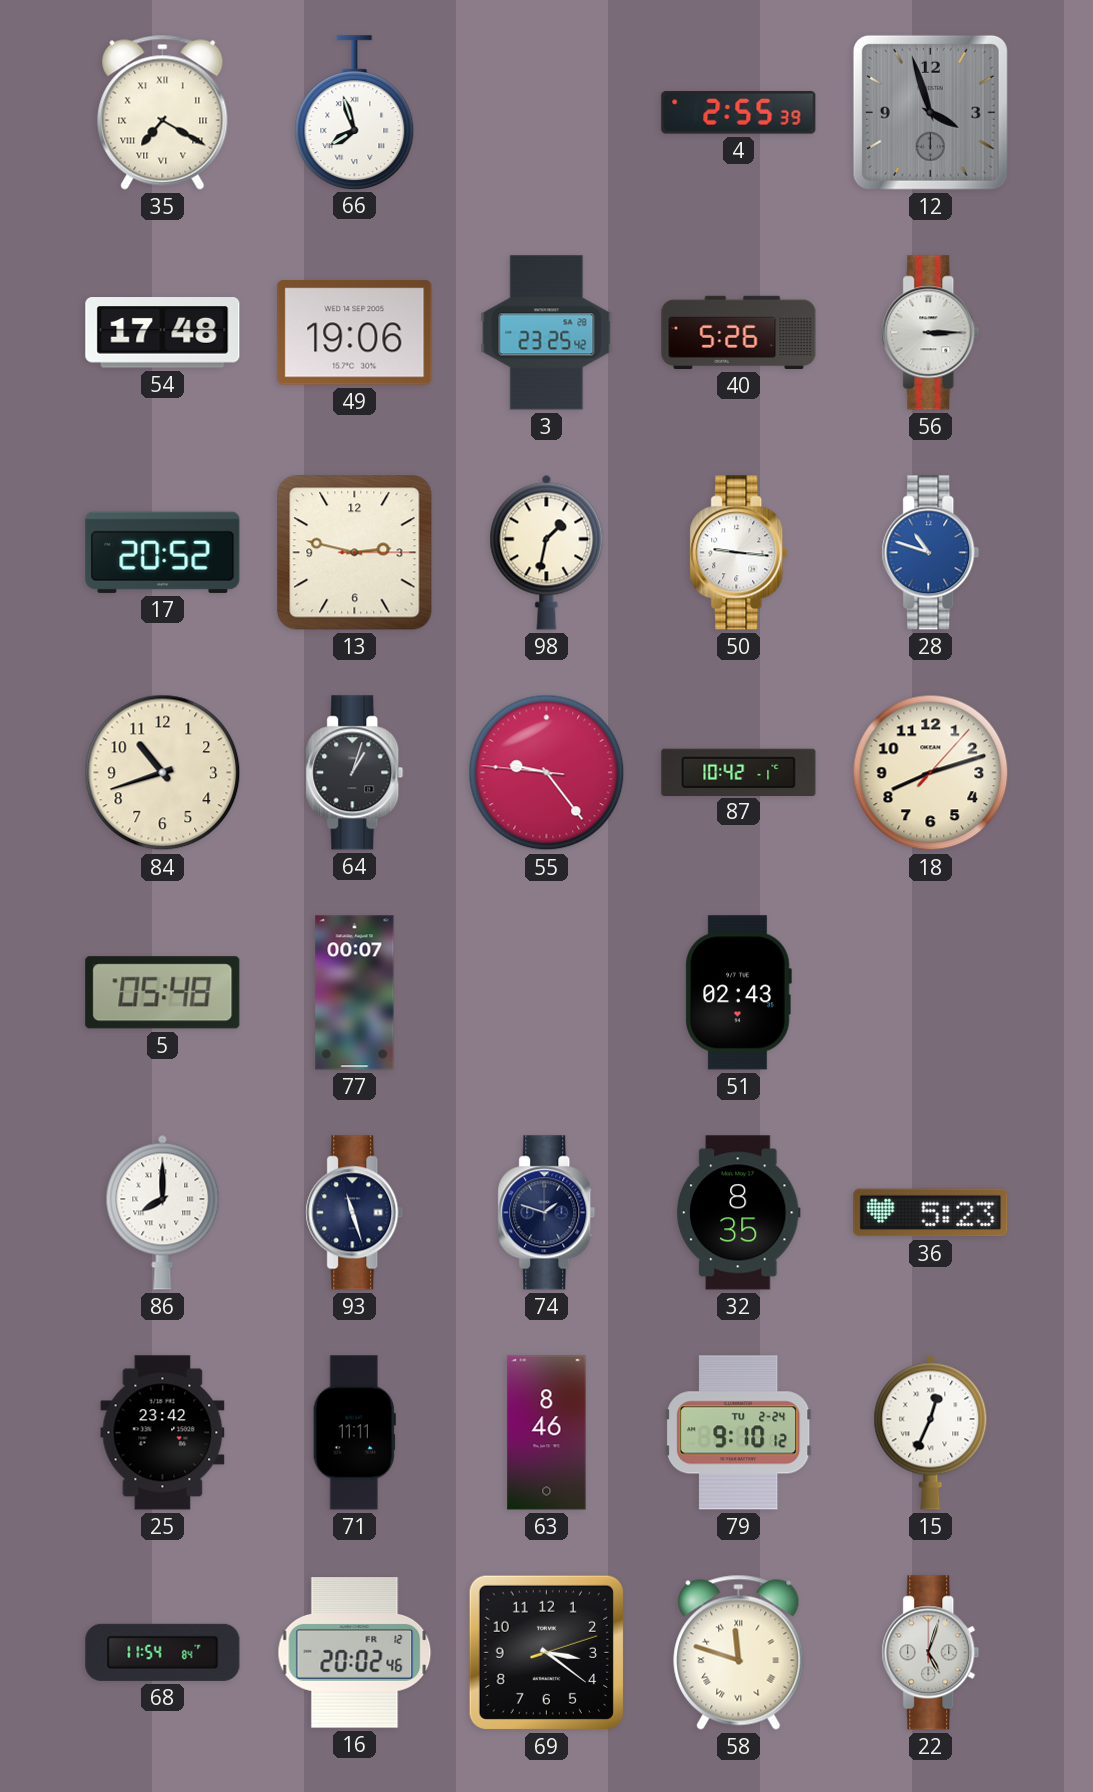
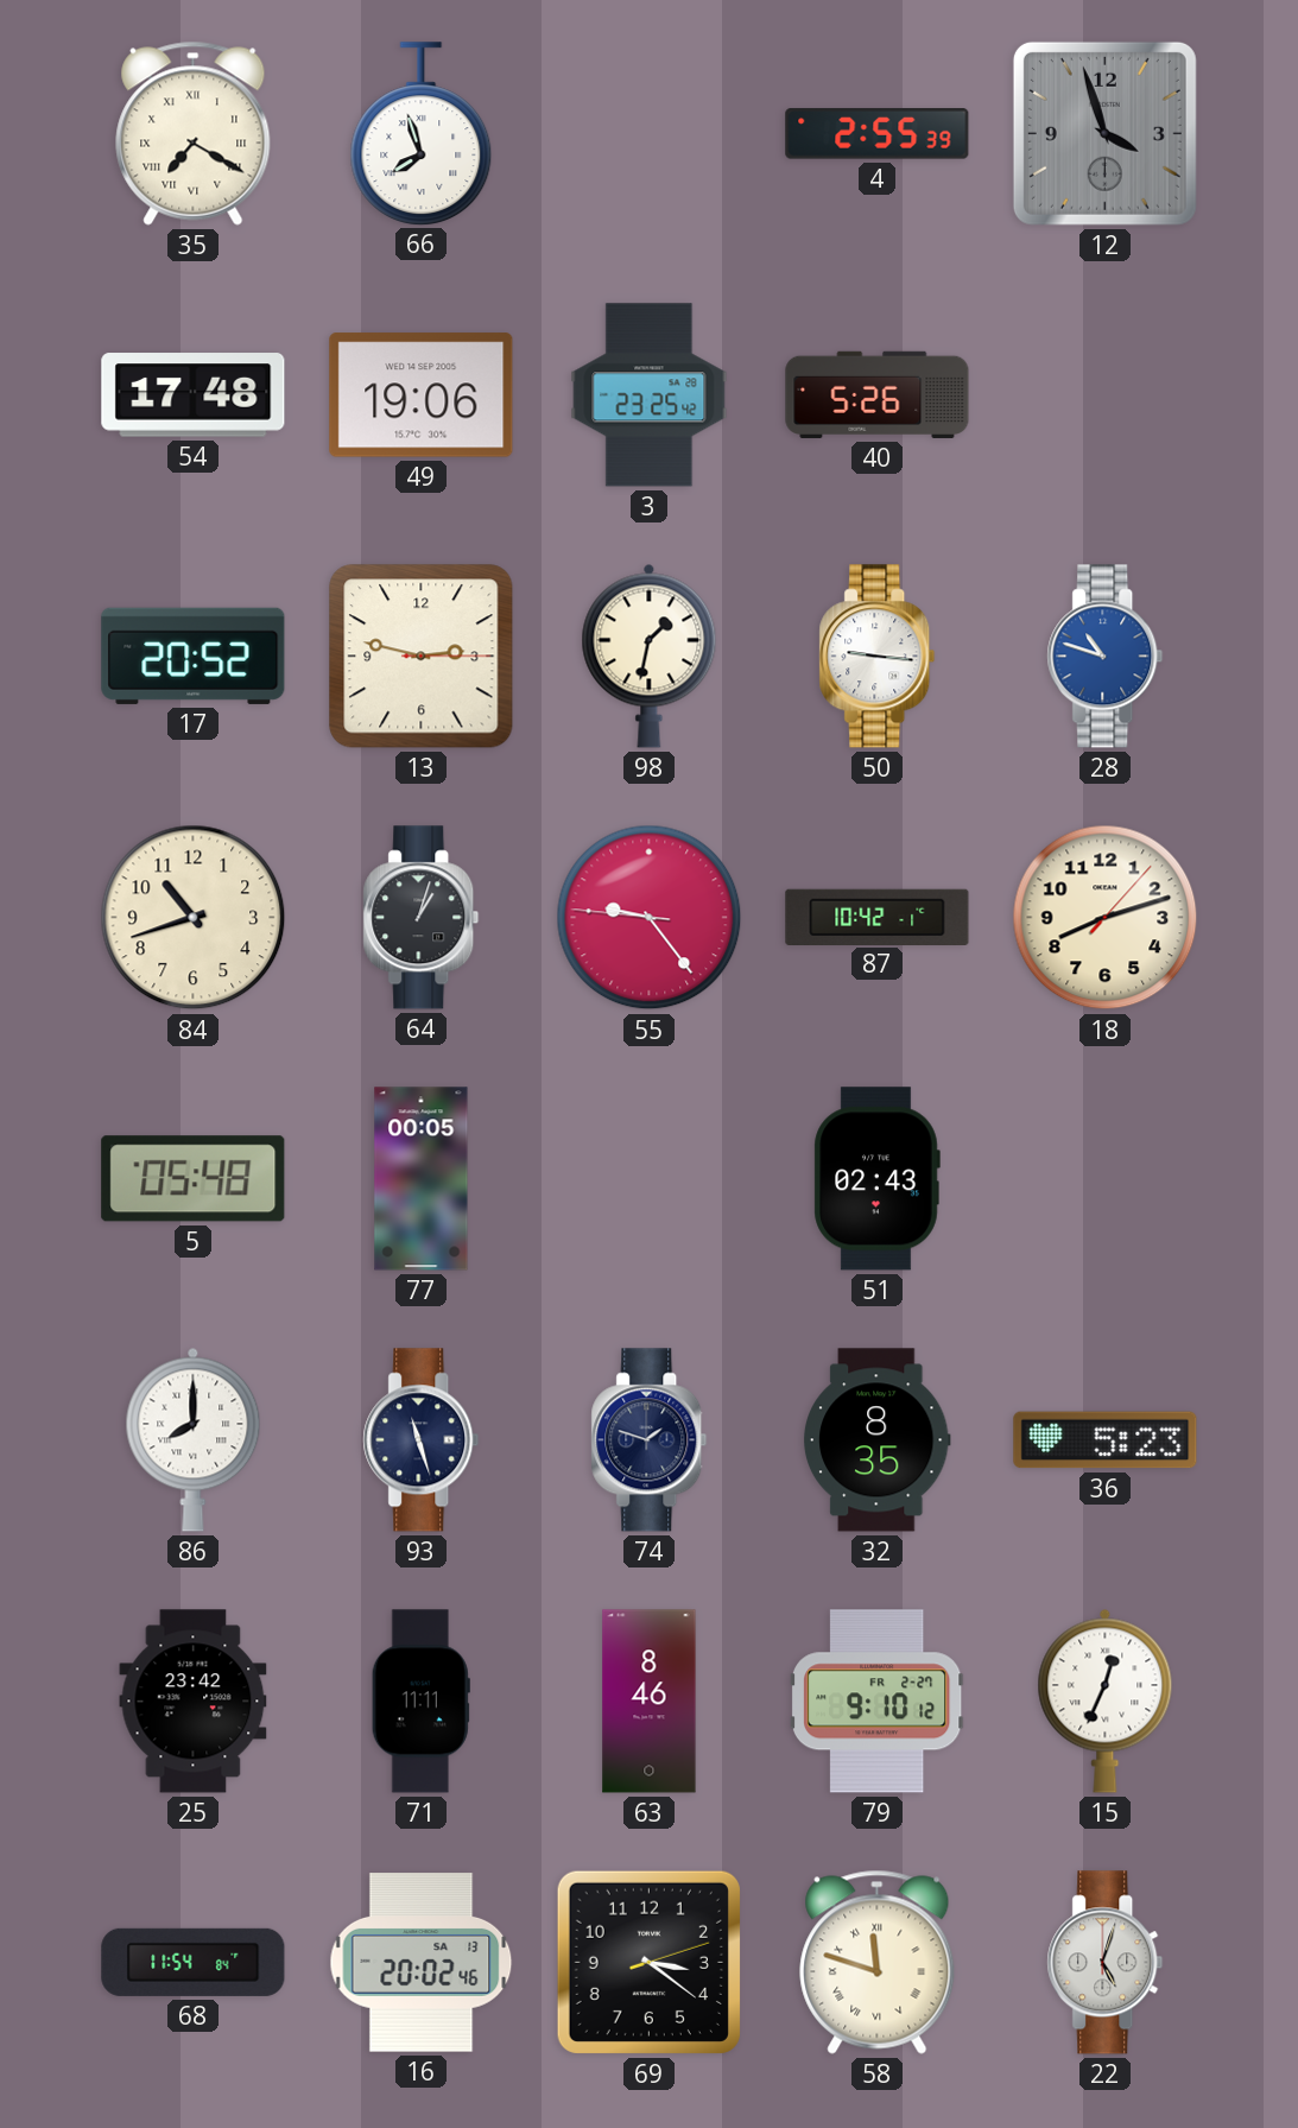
56: 3:15 -> none (931, 333)
77: 00:07 -> 00:05 (422, 1179)
79 date: TU 2-24 -> FR 2-27 (876, 1702)
16 date: FR 12 -> SA 13 (422, 1963)
